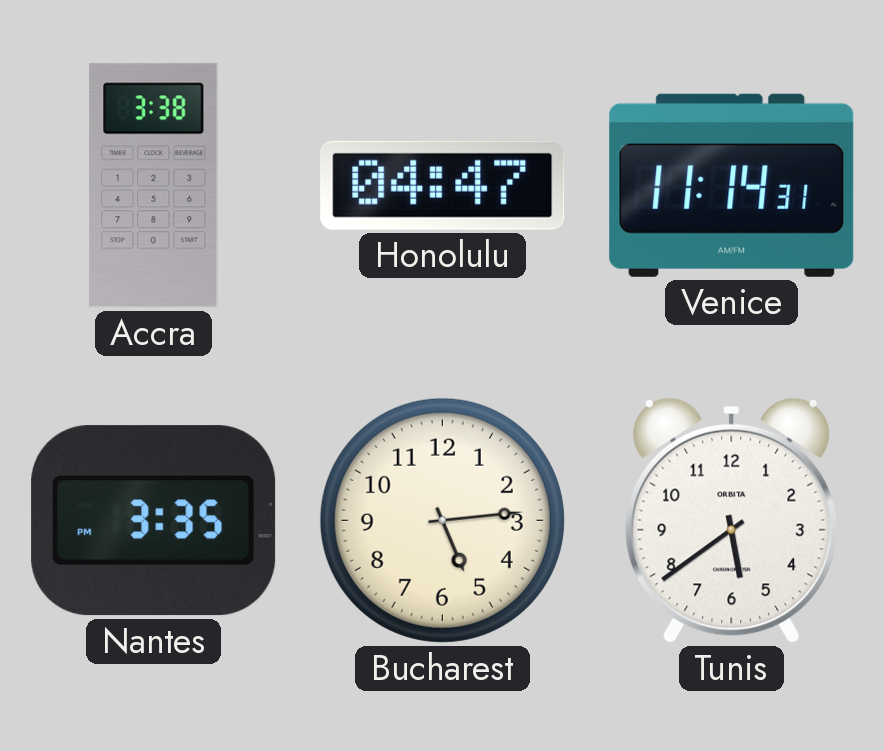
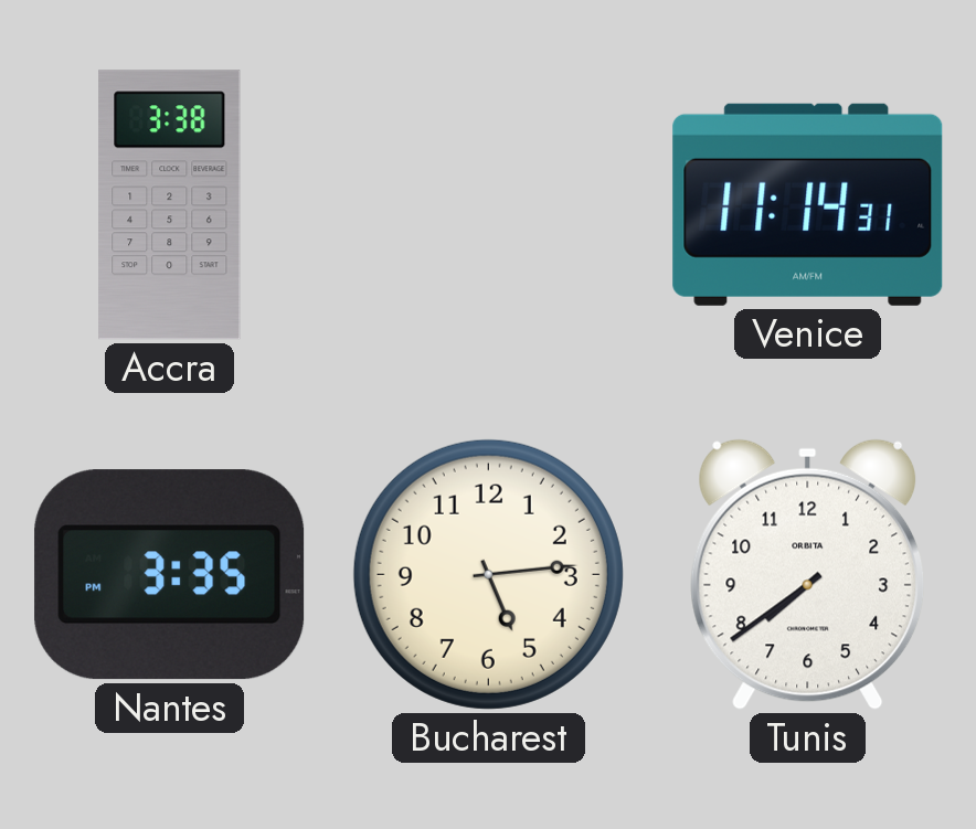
Honolulu: 04:47 -> none (443, 185)
Tunis: 5:39 -> 7:39 (808, 574)
